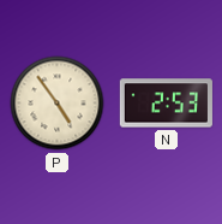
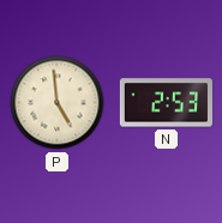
P: 4:54 -> 4:59 (58, 103)
